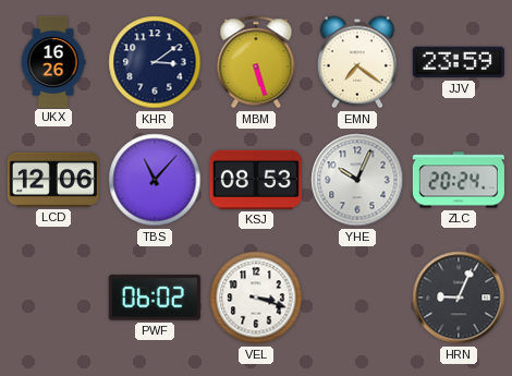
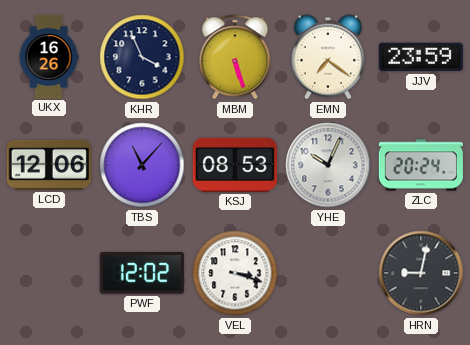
KHR: 3:09 -> 3:56 (142, 57)
PWF: 06:02 -> 12:02 (142, 273)
HRN: 9:04 -> 9:02 (421, 273)
